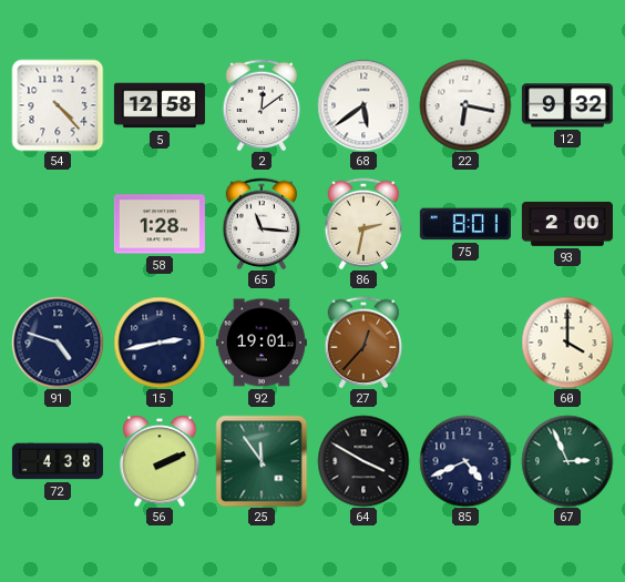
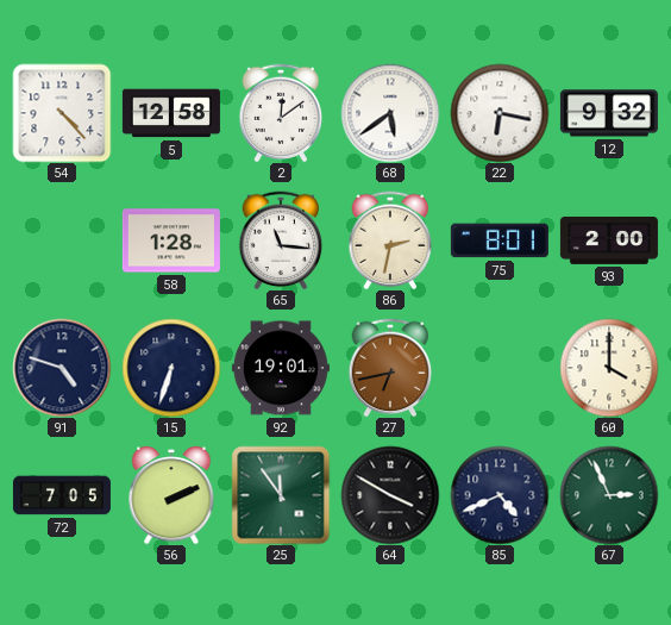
15: 2:43 -> 6:33 (171, 368)
27: 12:37 -> 6:43 (390, 368)
72: 4:38 -> 7:05 (62, 495)
